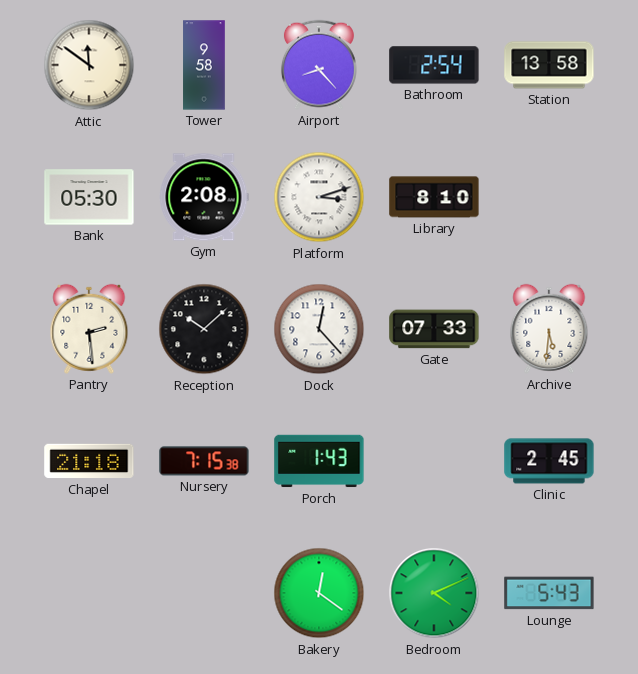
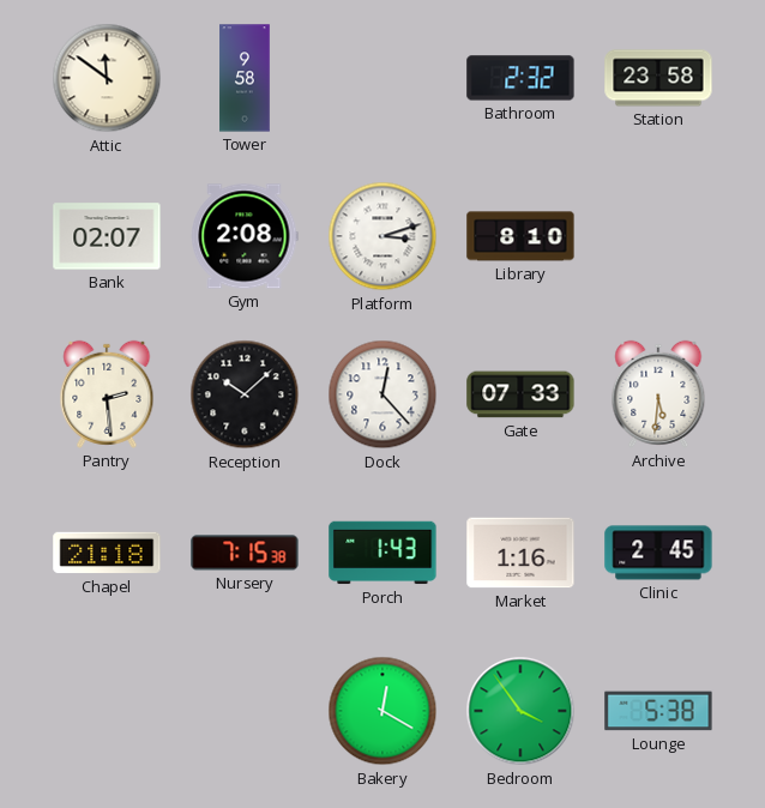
Airport: 8:23 -> none (319, 65)
Bathroom: 2:54 -> 2:32 (520, 78)
Station: 13:58 -> 23:58 (658, 78)
Bank: 05:30 -> 02:07 (107, 236)
Market: none -> 1:16 (520, 553)
Bakery: 12:21 -> 12:20 (382, 711)
Bedroom: 4:11 -> 3:54 (520, 711)
Lounge: 5:43 -> 5:38 (658, 711)
